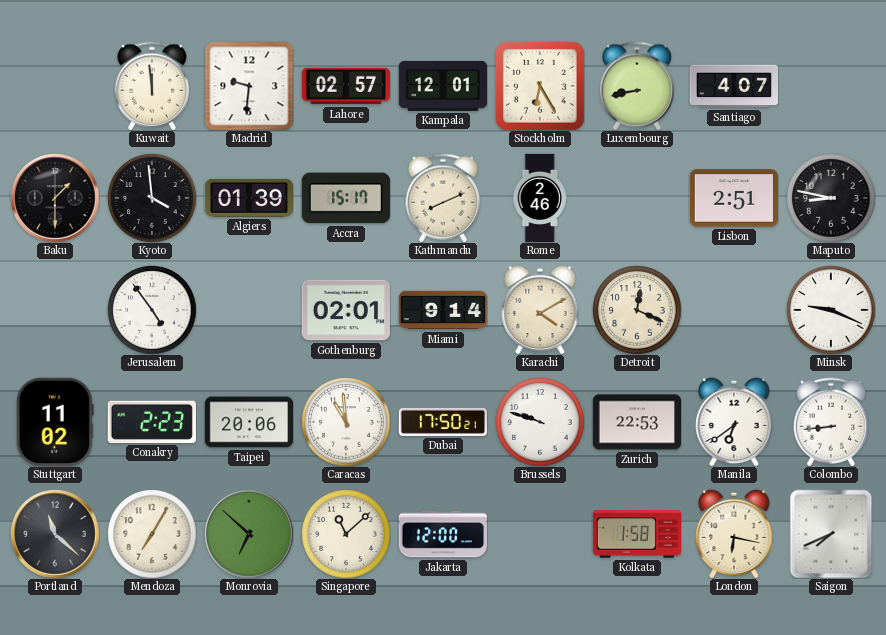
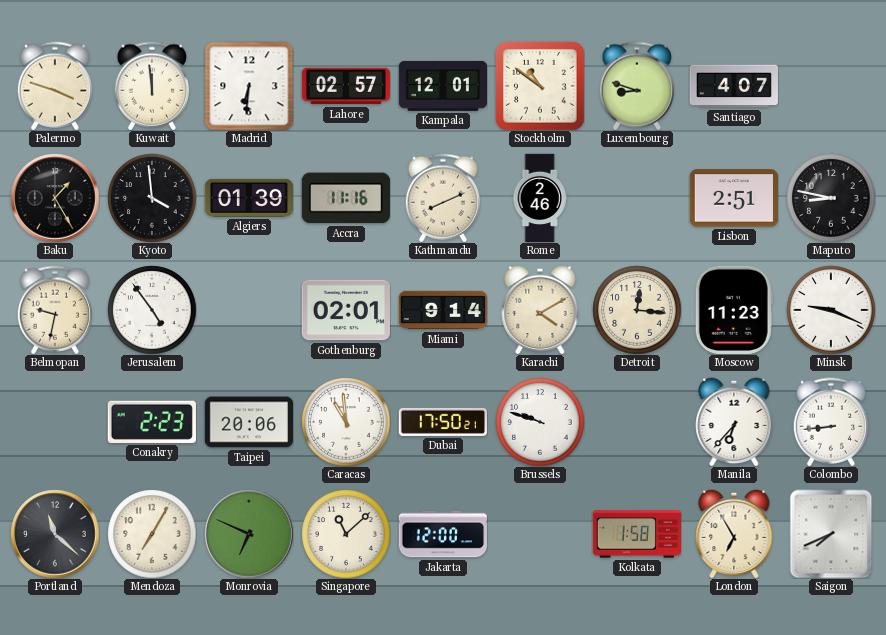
Palermo: none -> 3:48 (54, 86)
Madrid: 9:31 -> 6:31 (249, 86)
Stockholm: 6:25 -> 10:51 (540, 86)
Luxembourg: 8:43 -> 8:48 (636, 86)
Baku: 1:30 -> 1:25 (55, 198)
Accra: 15:17 -> 11:16 (346, 198)
Belmopan: none -> 9:32 (54, 310)
Detroit: 12:19 -> 12:16 (637, 310)
Moscow: none -> 11:23 (734, 310)
Stuttgart: 11:02 -> none (55, 422)
Zurich: 22:53 -> none (636, 422)
Manila: 6:39 -> 6:37 (734, 422)
Monrovia: 6:52 -> 6:49 (249, 534)
London: 6:17 -> 6:55 (734, 534)
